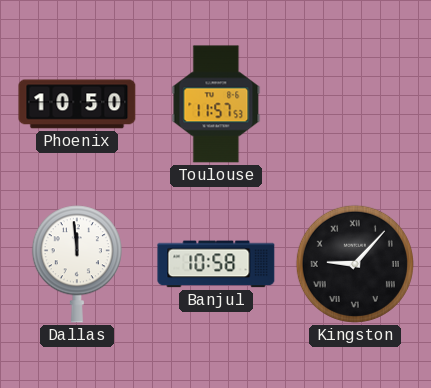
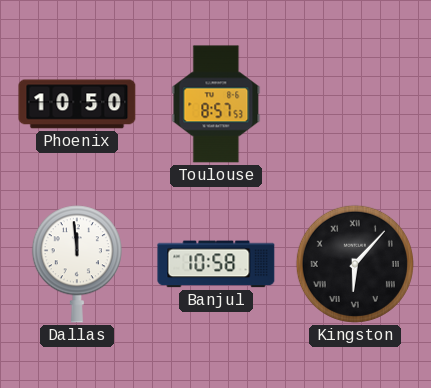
Toulouse: 11:57 -> 8:57 (216, 104)
Kingston: 9:07 -> 6:07 (355, 264)
